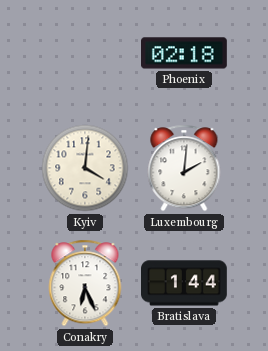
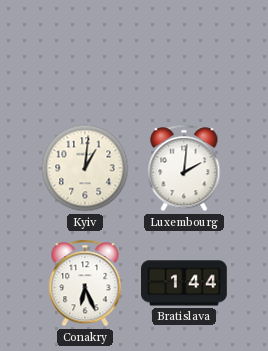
Phoenix: 02:18 -> none (185, 53)
Kyiv: 4:01 -> 1:01 (85, 168)
